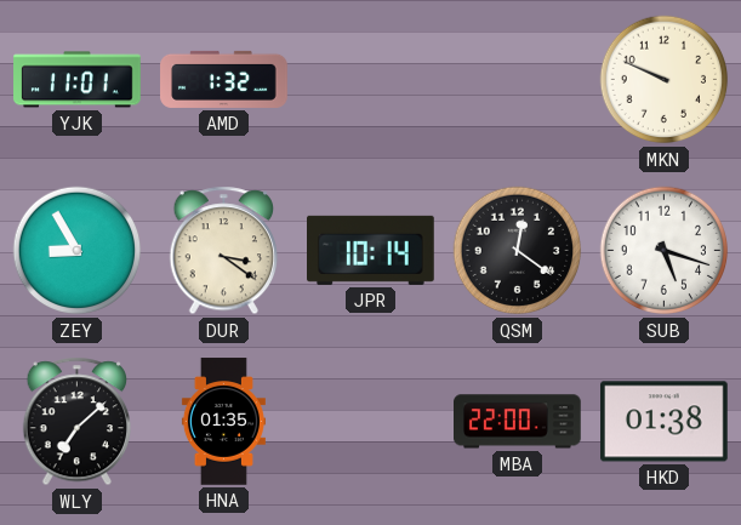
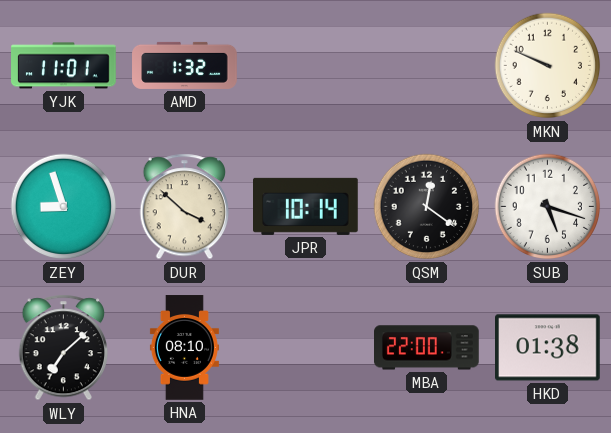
ZEY: 8:55 -> 8:57 (64, 207)
DUR: 3:21 -> 3:52 (185, 207)
HNA: 01:35 -> 08:10 (184, 348)
